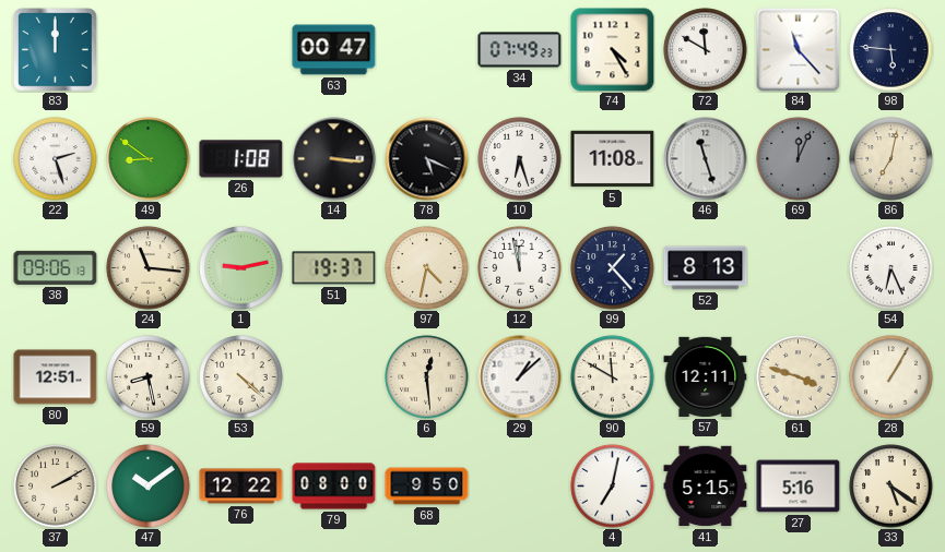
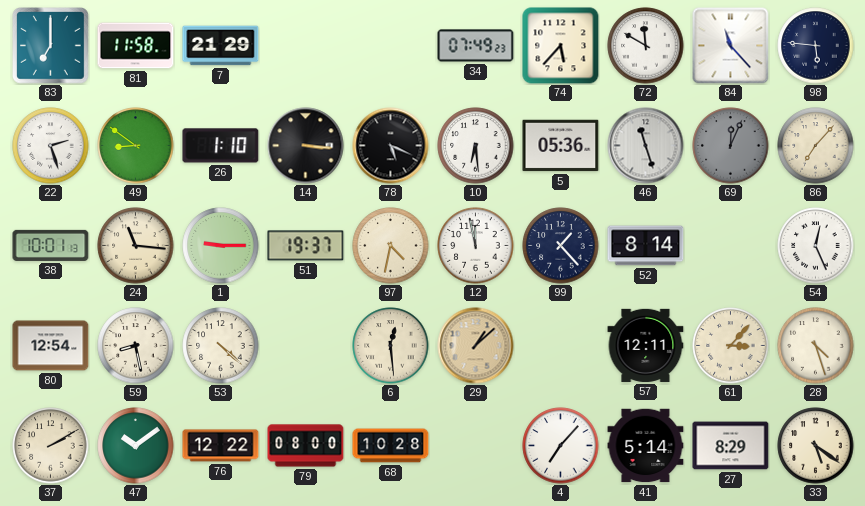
83: 12:00 -> 7:00 (51, 46)
81: none -> 11:58 (136, 46)
7: none -> 21:29 (221, 46)
63: 00:47 -> none (334, 50)
74: 4:25 -> 5:37 (561, 46)
26: 1:08 -> 1:10 (221, 146)
10: 6:27 -> 6:29 (476, 146)
5: 11:08 -> 05:36 (561, 146)
86: 7:02 -> 7:07 (816, 146)
38: 09:06 -> 10:01 (51, 245)
1: 9:13 -> 9:15 (221, 246)
52: 8:13 -> 8:14 (646, 246)
54: 6:26 -> 12:26 (816, 246)
80: 12:51 -> 12:54 (51, 346)
29 dial: white -> champagne (476, 346)
90: 11:50 -> none (613, 377)
61: 3:48 -> 3:07 (731, 346)
28: 1:05 -> 4:27 (816, 346)
68: 9:50 -> 10:28 (391, 446)
4: 7:02 -> 7:07 (561, 446)
41: 5:15 -> 5:14 (646, 446)
27: 5:16 -> 8:29 (731, 446)
